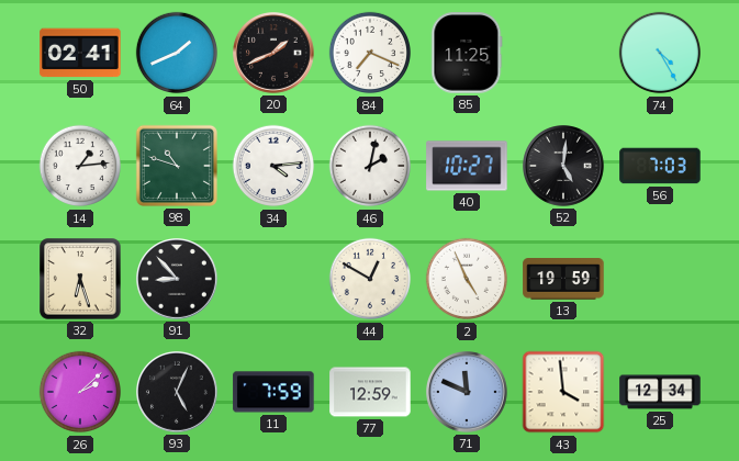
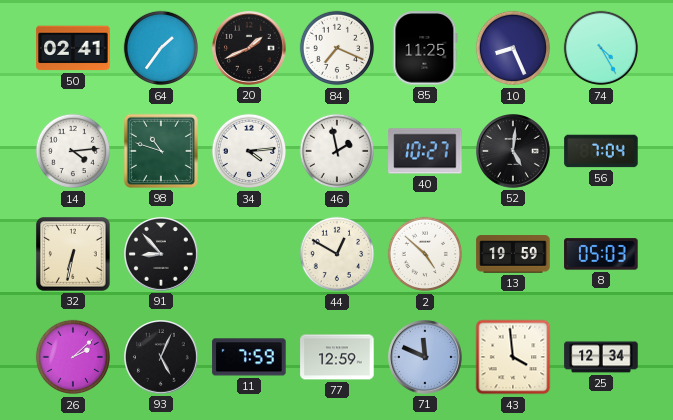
64: 1:41 -> 1:36 (161, 48)
10: none -> 8:26 (513, 48)
14: 1:14 -> 4:14 (73, 151)
46: 2:02 -> 1:58 (337, 151)
56: 7:03 -> 7:04 (601, 151)
32: 6:27 -> 6:32 (73, 254)
2: 4:56 -> 4:52 (425, 254)
8: none -> 05:03 (601, 254)
